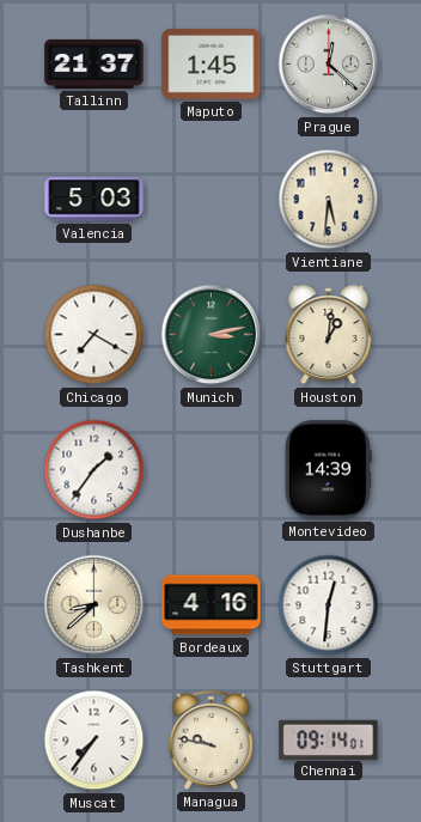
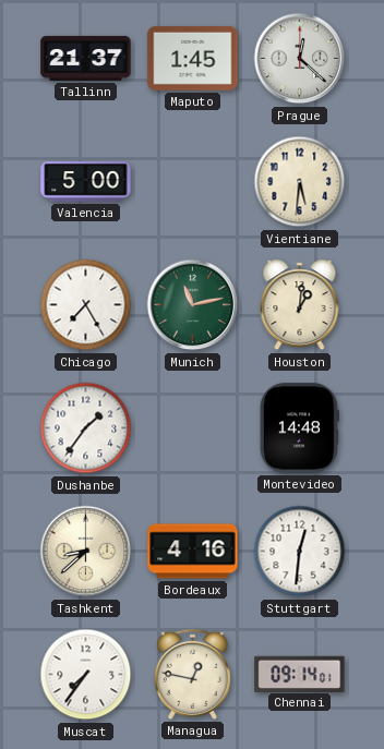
Valencia: 5:03 -> 5:00 (86, 182)
Chicago: 7:20 -> 7:25 (86, 305)
Munich: 3:13 -> 11:13 (193, 305)
Montevideo: 14:39 -> 14:48 (299, 428)
Managua: 9:47 -> 12:47 (192, 674)
